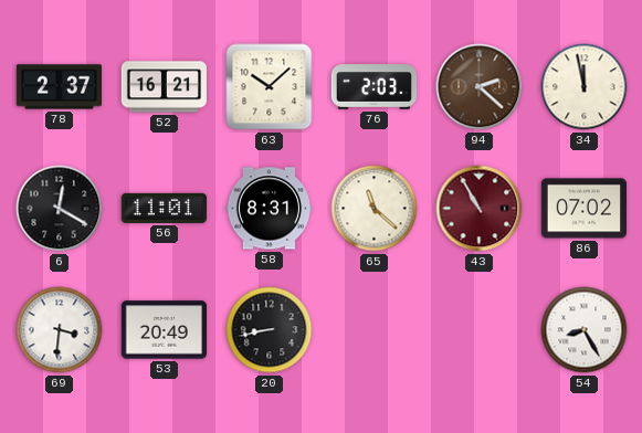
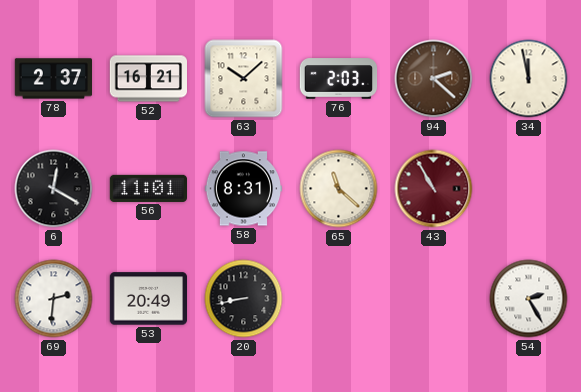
86: 07:02 -> none (583, 209)
69: 3:31 -> 2:31 (54, 299)
54: 8:25 -> 2:25 (529, 299)
